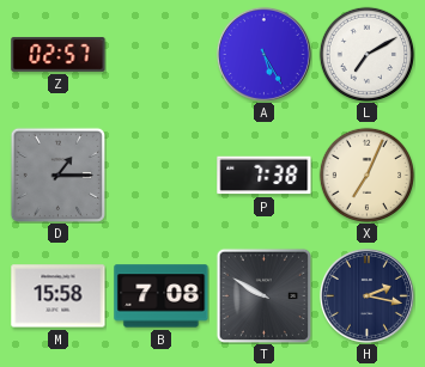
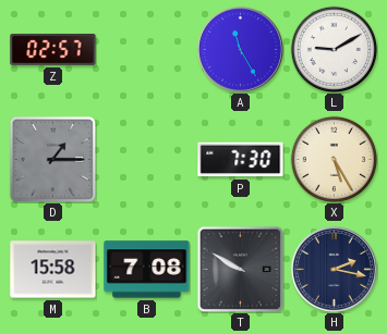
A: 5:25 -> 11:25 (240, 49)
L: 7:10 -> 9:10 (334, 49)
P: 7:38 -> 7:30 (241, 160)
X: 7:04 -> 5:25 (334, 159)
